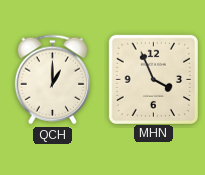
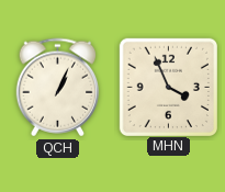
QCH: 1:00 -> 1:04 (58, 88)
